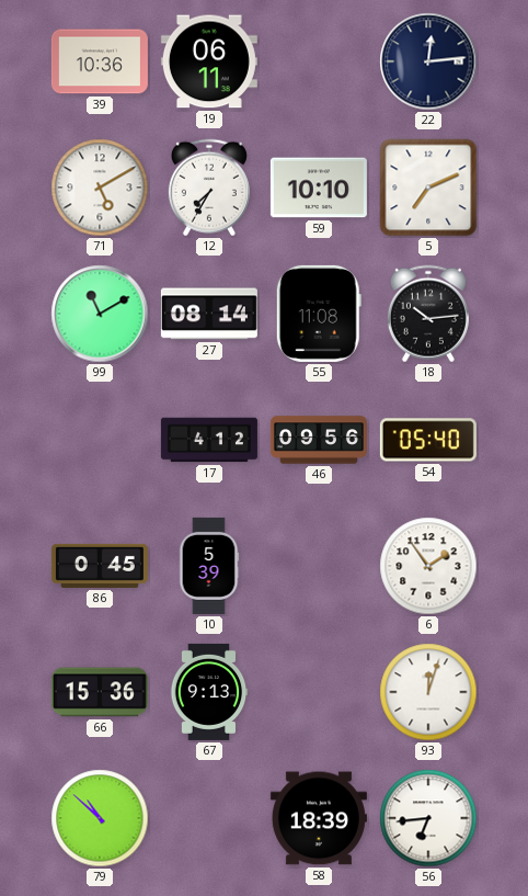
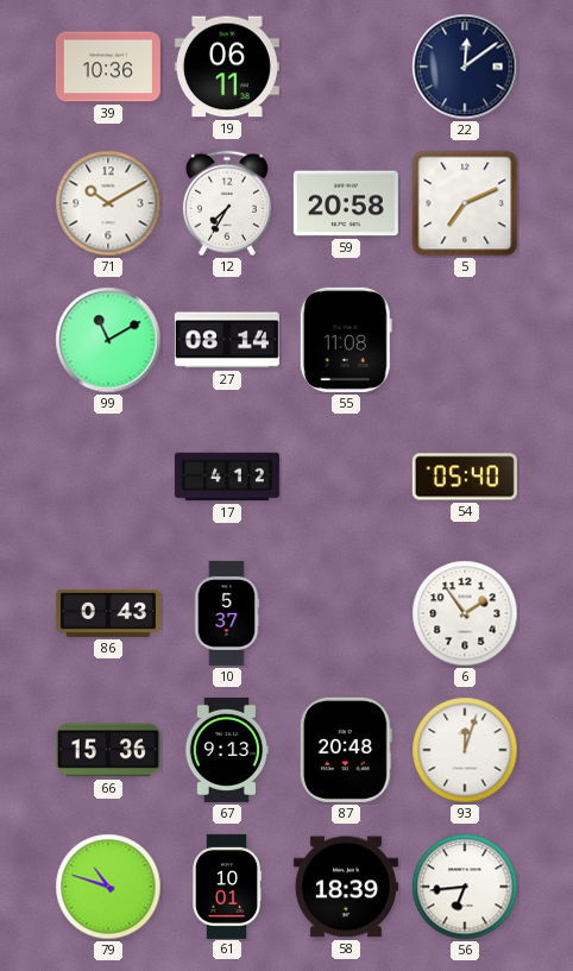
22: 12:14 -> 12:09 (465, 67)
71: 5:10 -> 10:10 (108, 203)
59: 10:10 -> 20:58 (346, 203)
18: 10:14 -> none (428, 314)
46: 09:56 -> none (319, 440)
86: 0:45 -> 0:43 (108, 613)
10: 5:39 -> 5:37 (227, 613)
87: none -> 20:48 (346, 750)
79: 10:52 -> 10:48 (108, 887)
61: none -> 10:01 (227, 887)
